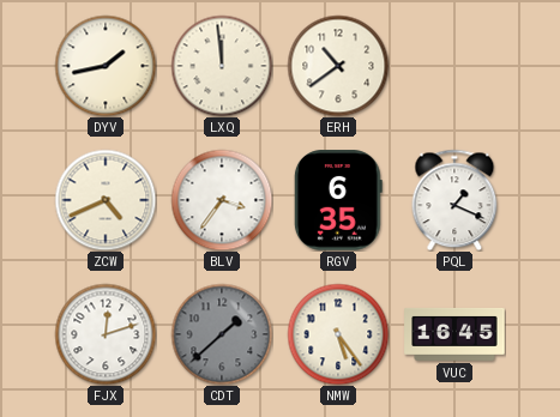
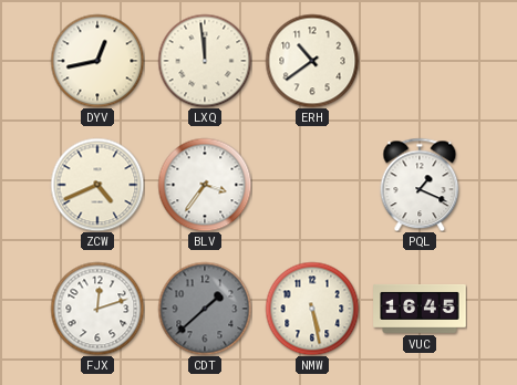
DYV: 1:43 -> 12:43 (97, 61)
RGV: 6:35 -> none (338, 200)
NMW: 5:24 -> 5:28 (312, 309)
